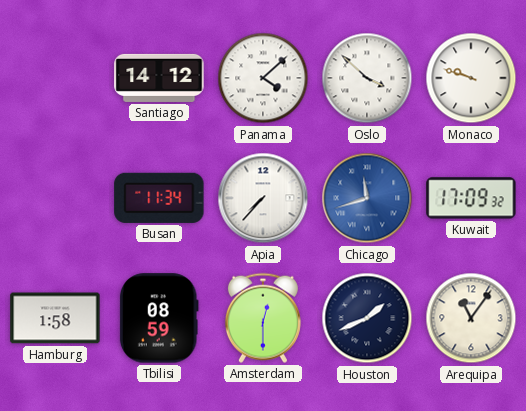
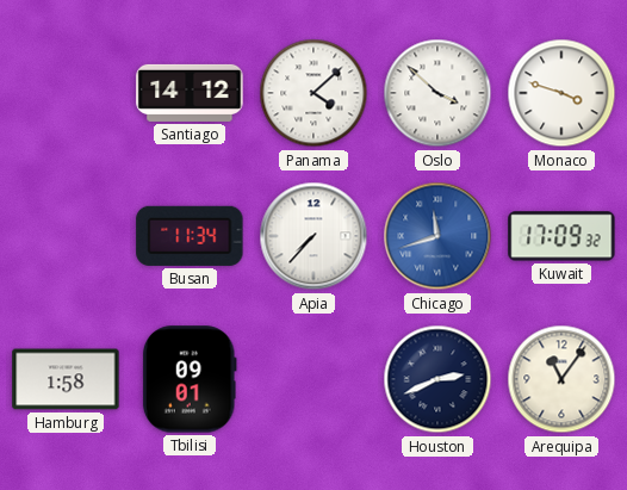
Monaco: 9:48 -> 3:48 (561, 93)
Tbilisi: 08:59 -> 09:01 (190, 379)
Amsterdam: 12:30 -> none (263, 318)
Houston: 1:41 -> 2:41 (437, 379)
